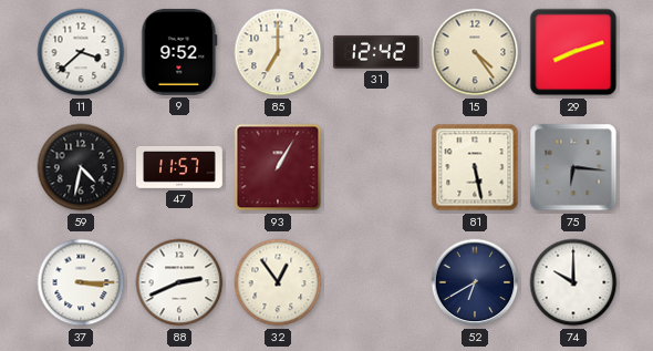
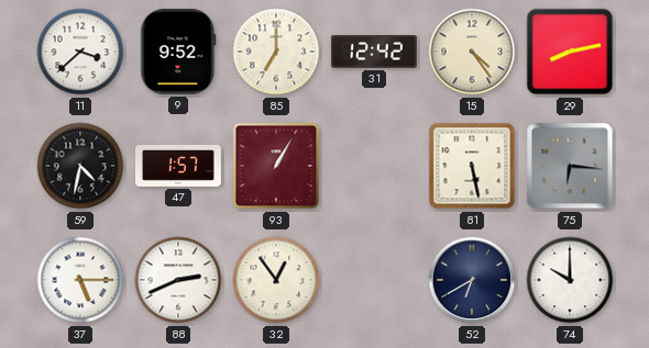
29: 8:12 -> 8:13 (570, 52)
47: 11:57 -> 1:57 (179, 166)
37: 3:15 -> 5:15 (80, 280)
